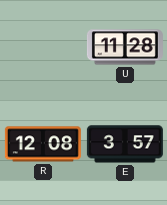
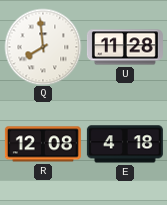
Q: none -> 7:59 (43, 47)
E: 3:57 -> 4:18 (125, 144)
